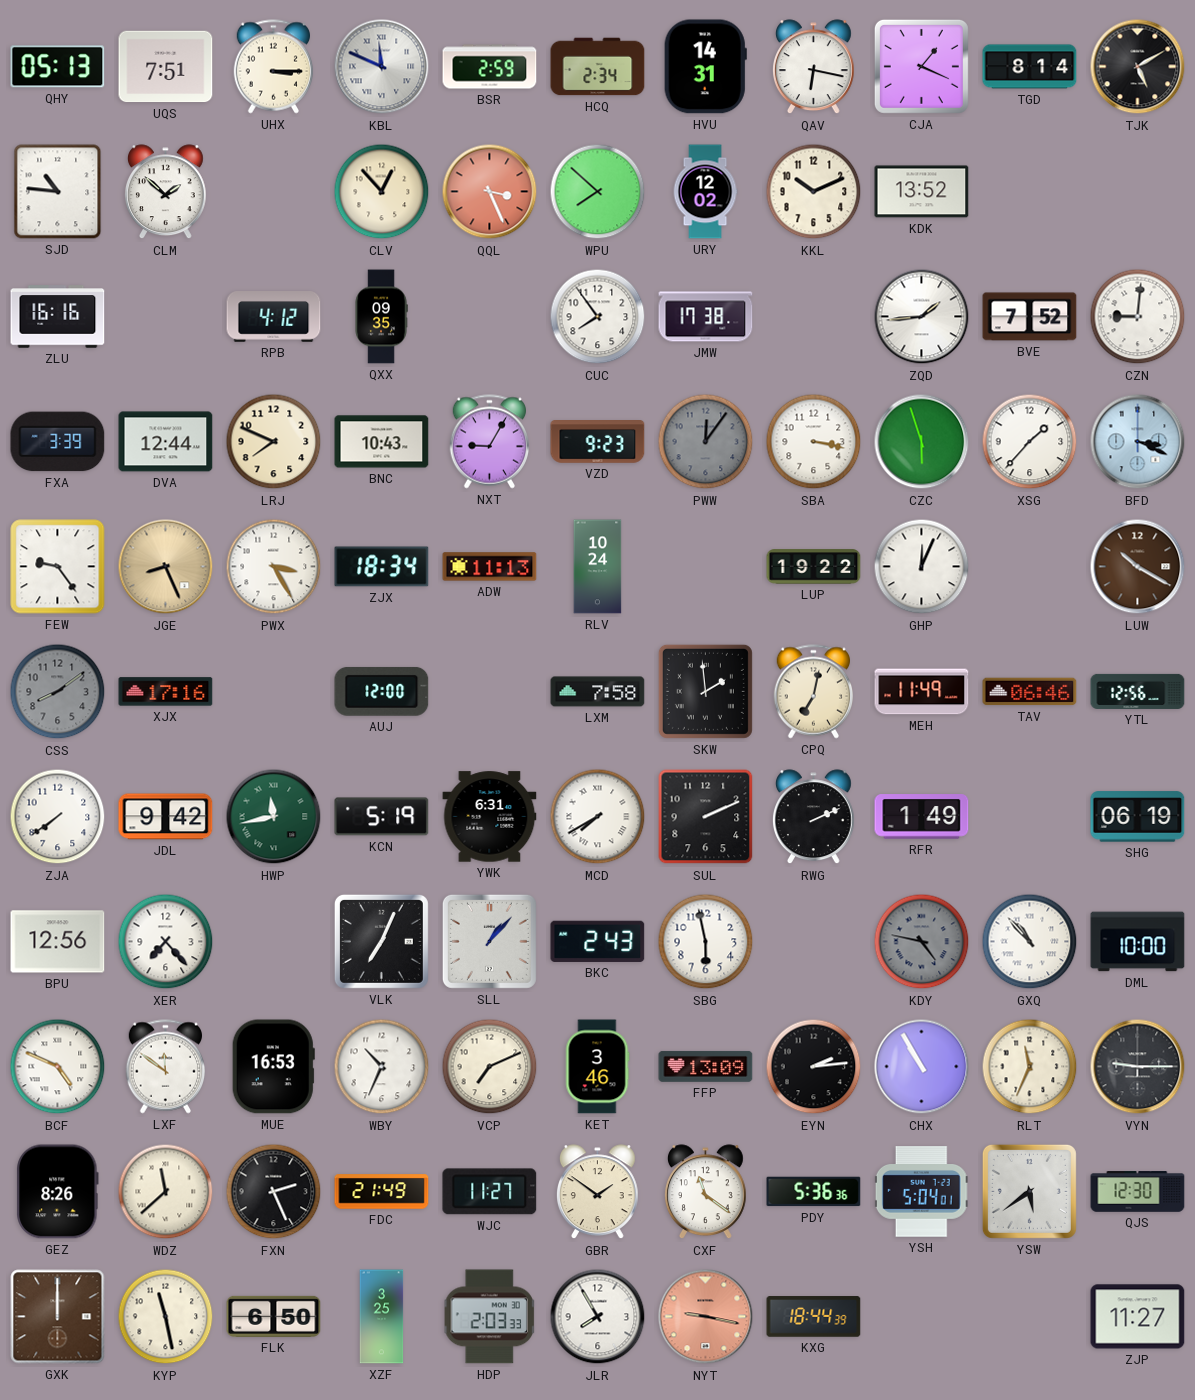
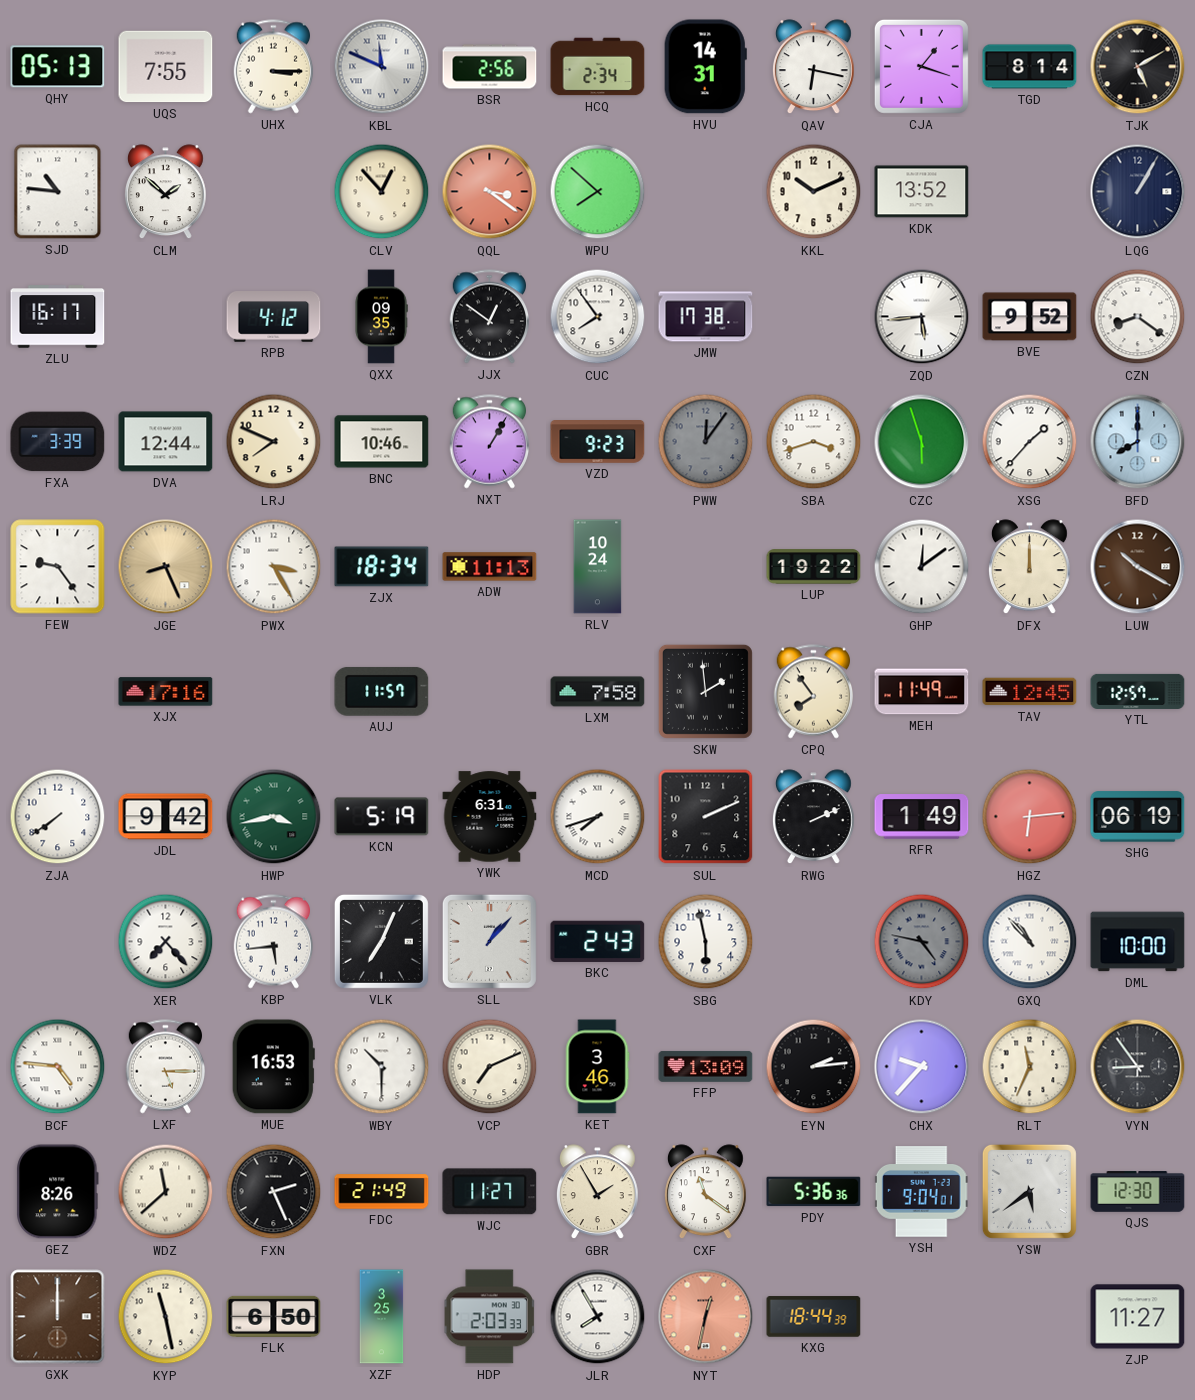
UQS: 7:51 -> 7:55 (166, 67)
BSR: 2:59 -> 2:56 (490, 67)
CJA: 1:19 -> 1:18 (921, 66)
QQL: 3:26 -> 3:21 (490, 192)
URY: 12:02 -> none (705, 192)
LQG: none -> 1:05 (1138, 192)
ZLU: 16:16 -> 16:17 (58, 317)
JJX: none -> 12:51 (489, 317)
ZQD: 1:44 -> 5:44 (922, 317)
BVE: 7:52 -> 9:52 (1030, 317)
CZN: 9:01 -> 8:21 (1138, 317)
BNC: 10:43 -> 10:46 (382, 442)
NXT: 9:05 -> 1:05 (489, 442)
SBA: 3:17 -> 3:42 (814, 442)
BFD: 3:19 -> 8:00 (1138, 442)
GHP: 12:04 -> 12:09 (922, 567)
DFX: none -> 12:00 (1029, 567)
CSS: 8:09 -> none (58, 692)
AUJ: 12:00 -> 11:57 (382, 692)
CPQ: 7:02 -> 7:54 (813, 692)
TAV: 06:46 -> 12:45 (1030, 692)
YTL: 12:56 -> 12:57 (1138, 691)
HWP: 11:43 -> 3:43 (274, 817)
MCD: 7:40 -> 7:42 (598, 817)
HGZ: none -> 6:14 (1030, 817)
BPU: 12:56 -> none (58, 942)
KBP: none -> 5:44 (273, 942)
BCF: 4:49 -> 4:46 (58, 1067)
LXF: 11:51 -> 5:15 (165, 1067)
WBY: 10:34 -> 10:30 (382, 1067)
CHX: 10:55 -> 9:37 (922, 1067)
VYN: 9:15 -> 8:54 (1138, 1067)
GBR: 1:51 -> 1:55 (597, 1192)
YSH: 5:04 -> 9:04 (921, 1192)
NYT: 9:17 -> 12:32 (706, 1317)
